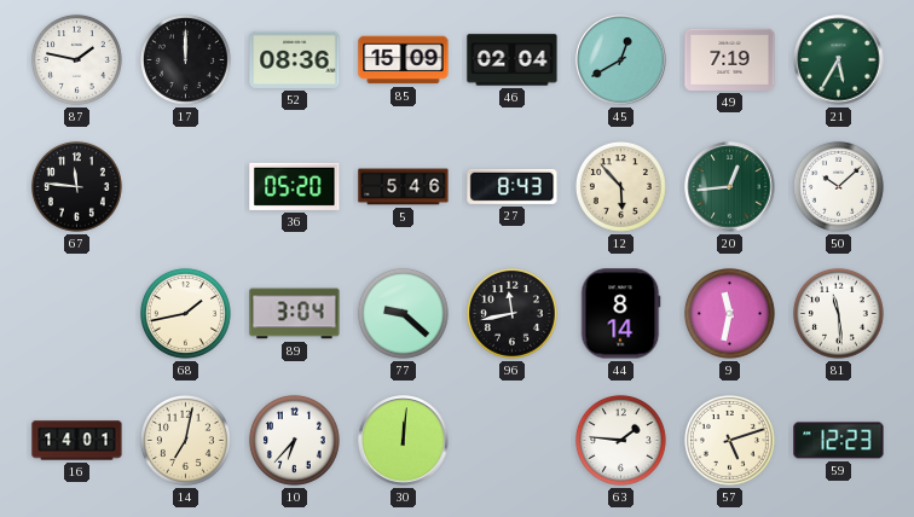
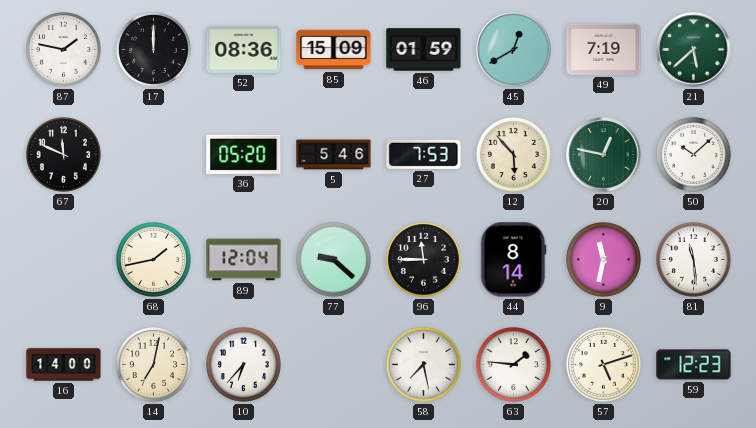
46: 02:04 -> 01:59 (424, 50)
21: 5:35 -> 5:38 (694, 50)
67: 11:46 -> 11:49 (63, 154)
27: 8:43 -> 7:53 (424, 154)
20: 12:44 -> 12:47 (604, 155)
89: 3:04 -> 12:04 (244, 260)
96: 11:43 -> 11:45 (423, 259)
16: 14:01 -> 14:00 (64, 365)
30: 12:01 -> none (404, 441)
58: none -> 7:28 (423, 364)
